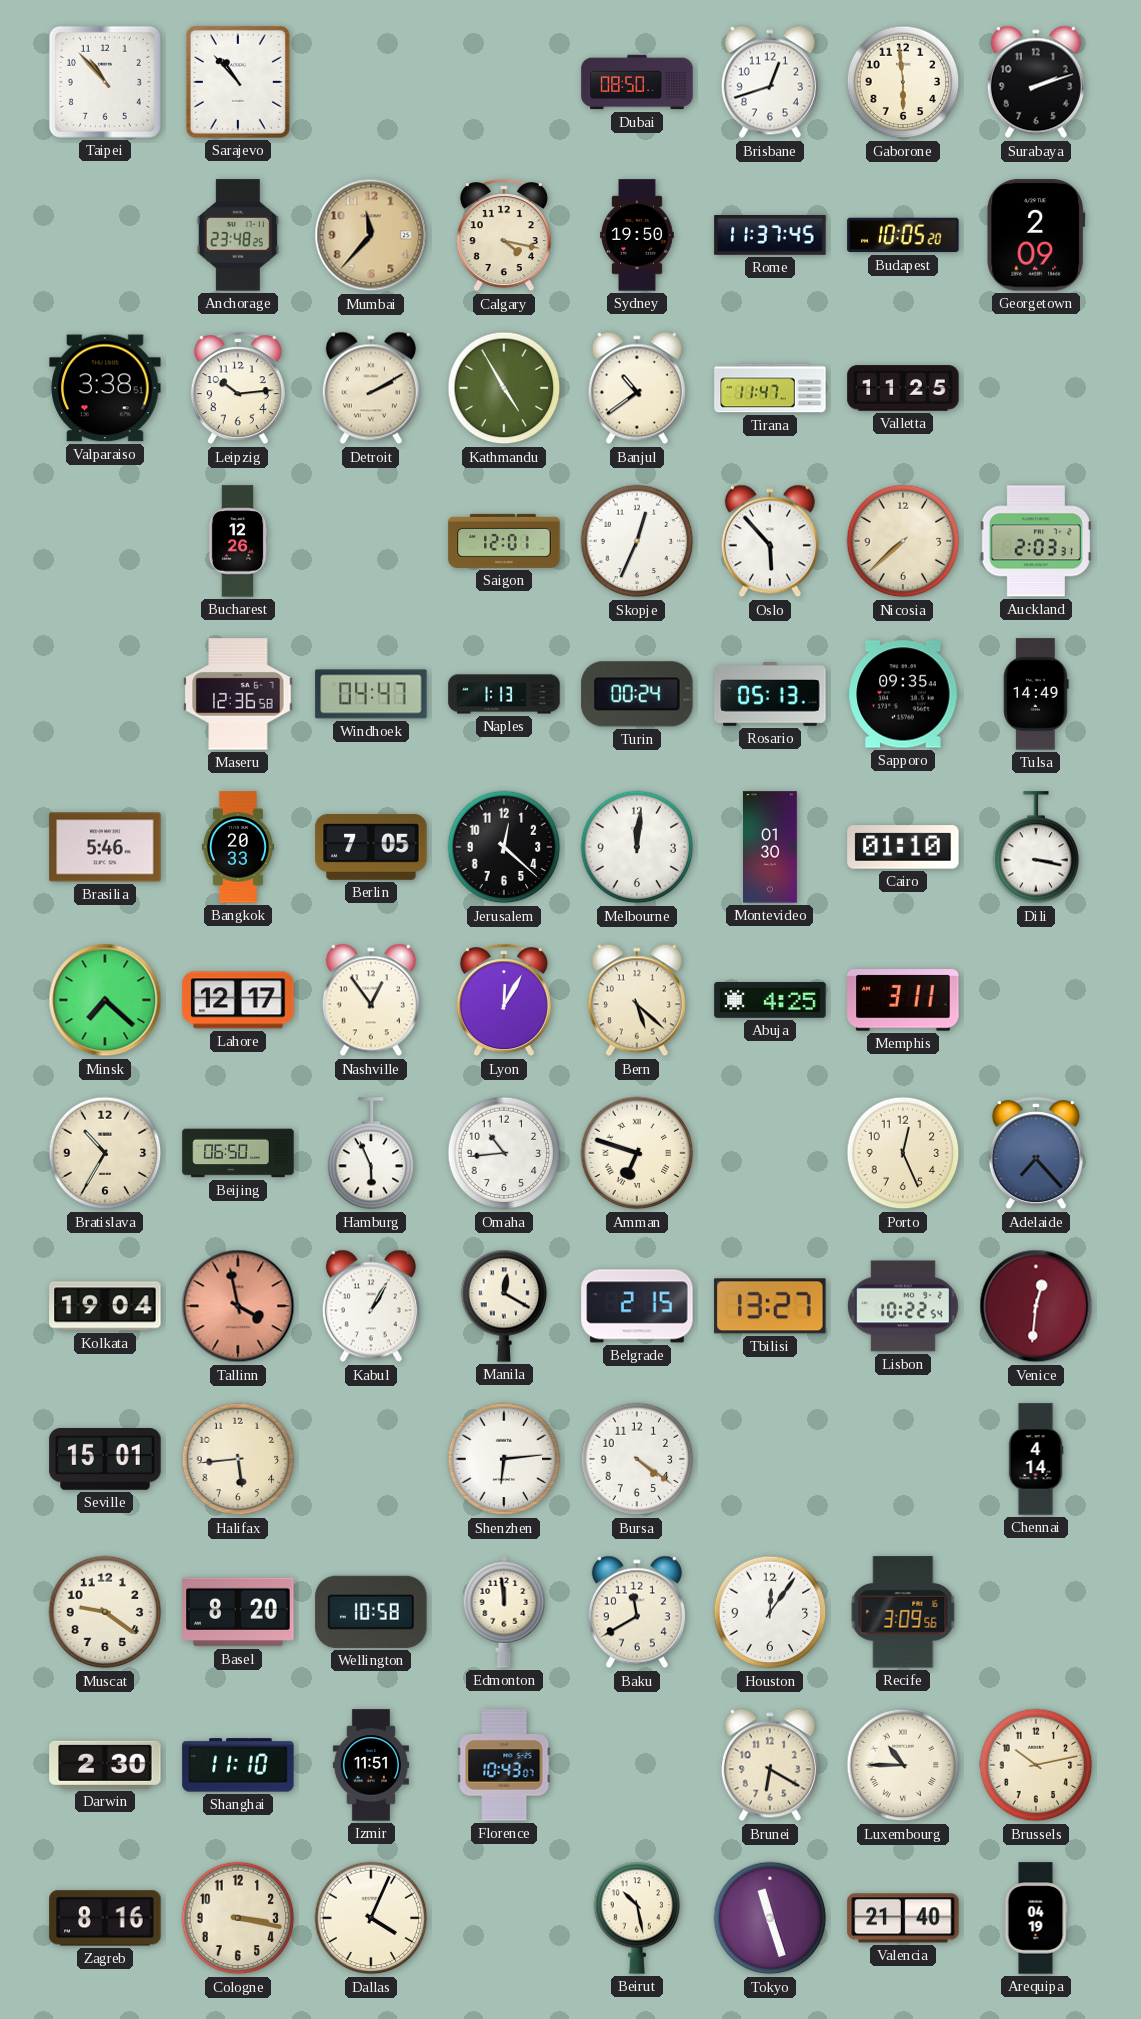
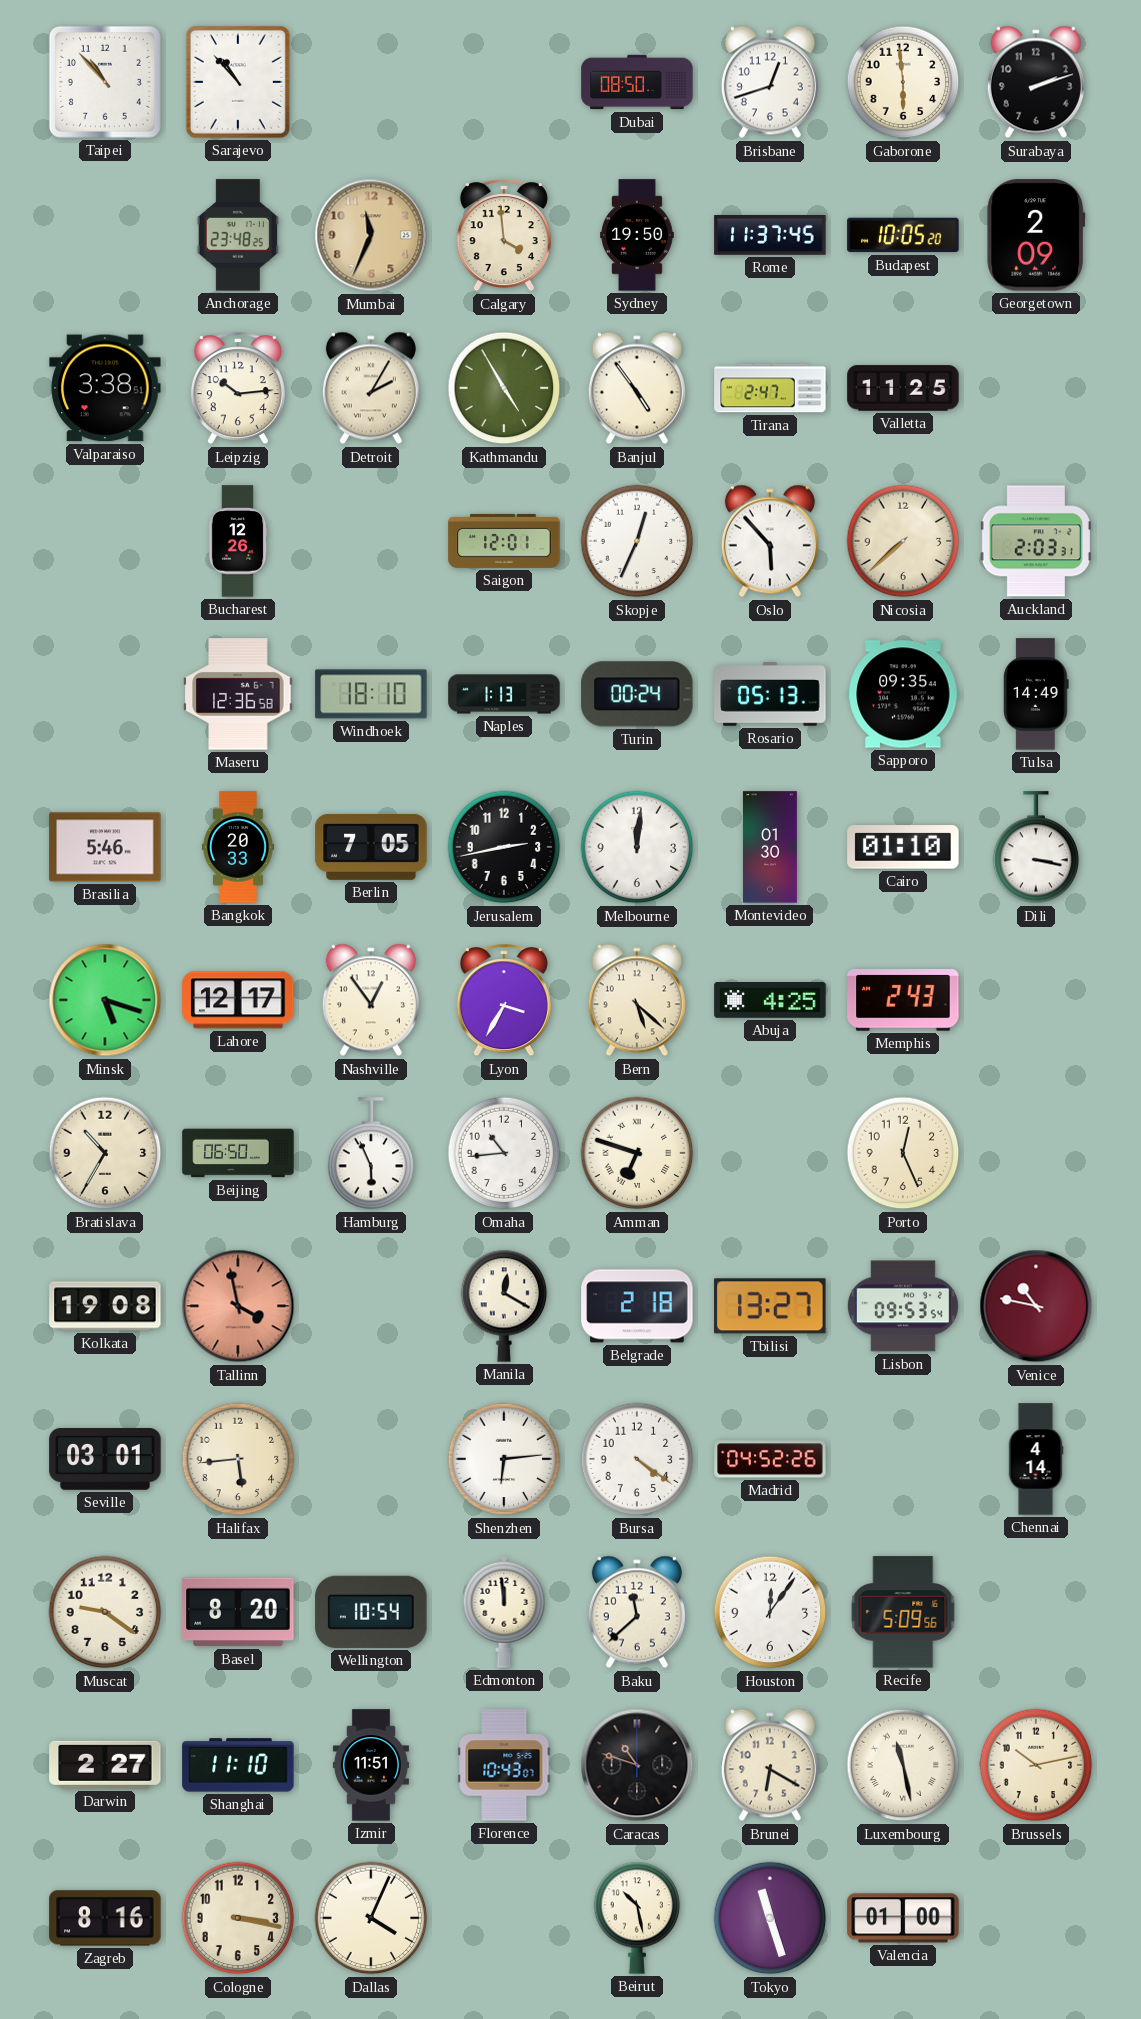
Mumbai: 11:37 -> 11:34 (371, 235)
Calgary: 4:17 -> 3:59 (504, 236)
Detroit: 2:10 -> 2:05 (371, 388)
Banjul: 10:39 -> 4:54 (637, 388)
Tirana: 11:47 -> 2:47 (770, 388)
Windhoek: 04:47 -> 18:10 (371, 694)
Jerusalem: 12:22 -> 2:43 (504, 847)
Minsk: 7:22 -> 5:18 (105, 1000)
Lyon: 12:05 -> 3:35 (504, 1001)
Memphis: 3:11 -> 2:43 (903, 1000)
Adelaide: 7:23 -> none (1036, 1154)
Kolkata: 19:04 -> 19:08 (105, 1306)
Kabul: 1:05 -> none (371, 1306)
Belgrade: 2:15 -> 2:18 (637, 1306)
Lisbon: 10:22 -> 09:53 (903, 1306)
Venice: 12:31 -> 10:47 (1036, 1306)
Seville: 15:01 -> 03:01 (105, 1460)
Madrid: none -> 04:52 (770, 1459)
Wellington: 10:58 -> 10:54 (371, 1612)
Baku: 11:40 -> 11:38 (637, 1612)
Recife: 3:09 -> 5:09 (903, 1612)
Darwin: 2:30 -> 2:27 (105, 1765)
Caracas: none -> 10:48 (637, 1765)
Luxembourg: 10:45 -> 11:28 (903, 1765)
Valencia: 21:40 -> 01:00 (903, 1918)
Arequipa: 04:19 -> none (1036, 1918)
